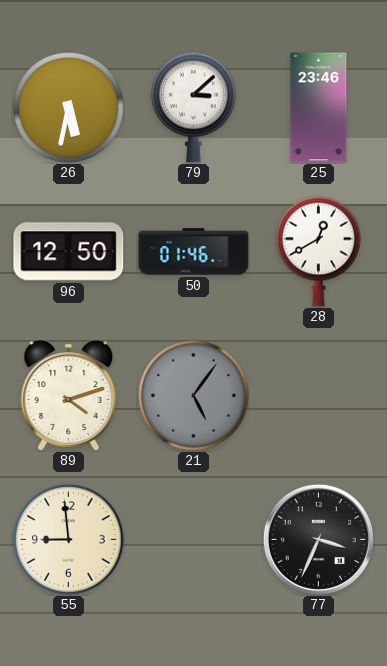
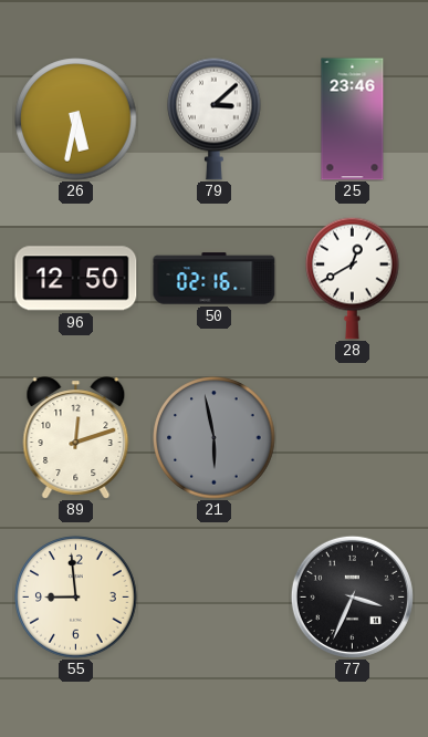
50: 01:46 -> 02:16 (215, 279)
89: 4:12 -> 12:12 (76, 438)
21: 5:06 -> 5:58 (215, 438)
